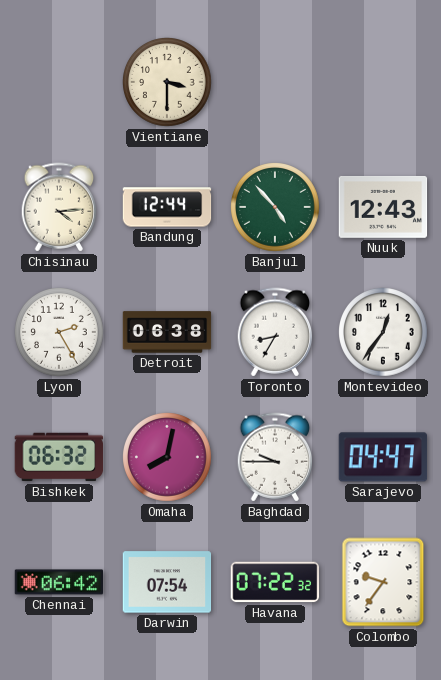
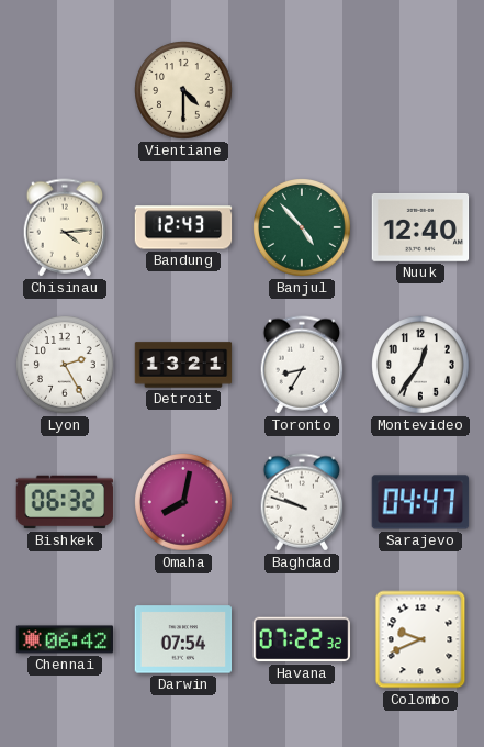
Vientiane: 3:30 -> 4:30 (184, 91)
Bandung: 12:44 -> 12:43 (183, 227)
Nuuk: 12:43 -> 12:40 (420, 227)
Detroit: 06:38 -> 13:21 (183, 365)
Baghdad: 9:45 -> 9:48 (302, 502)
Colombo: 9:36 -> 9:41 (420, 639)
